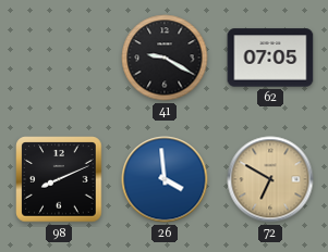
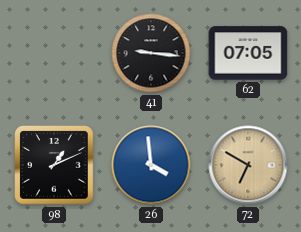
41: 9:20 -> 9:16 (151, 53)
98: 8:11 -> 1:11 (54, 165)
